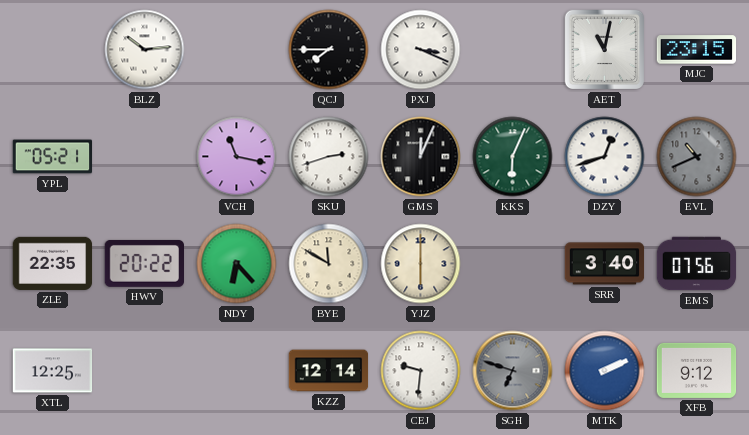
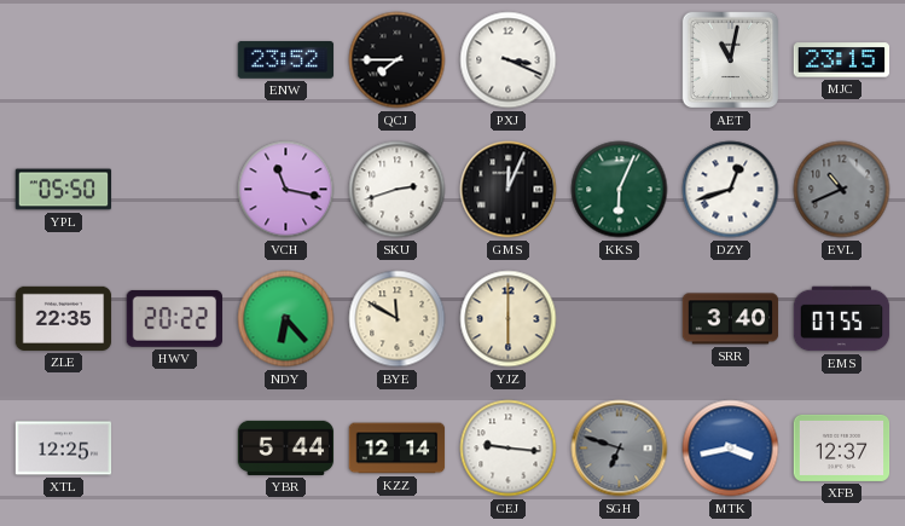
BLZ: 10:14 -> none (145, 50)
ENW: none -> 23:52 (286, 60)
YPL: 05:21 -> 05:50 (64, 190)
EMS: 07:56 -> 07:55 (842, 319)
YBR: none -> 5:44 (286, 447)
CEJ: 9:31 -> 9:16 (509, 449)
MTK: 2:11 -> 3:43 (731, 449)
XFB: 9:12 -> 12:37 (842, 447)
